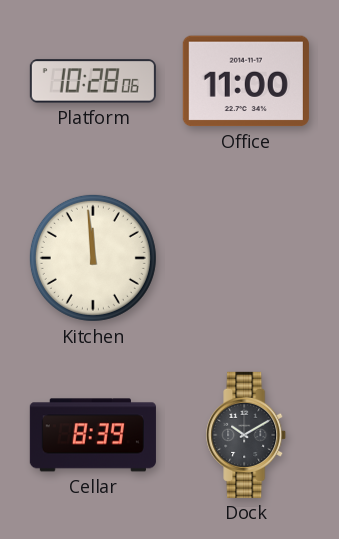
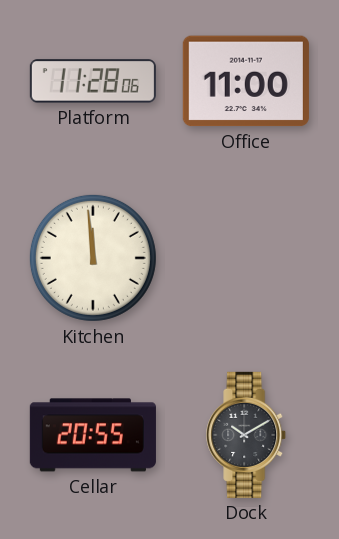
Platform: 10:28 -> 11:28 (93, 81)
Cellar: 8:39 -> 20:55 (93, 435)
